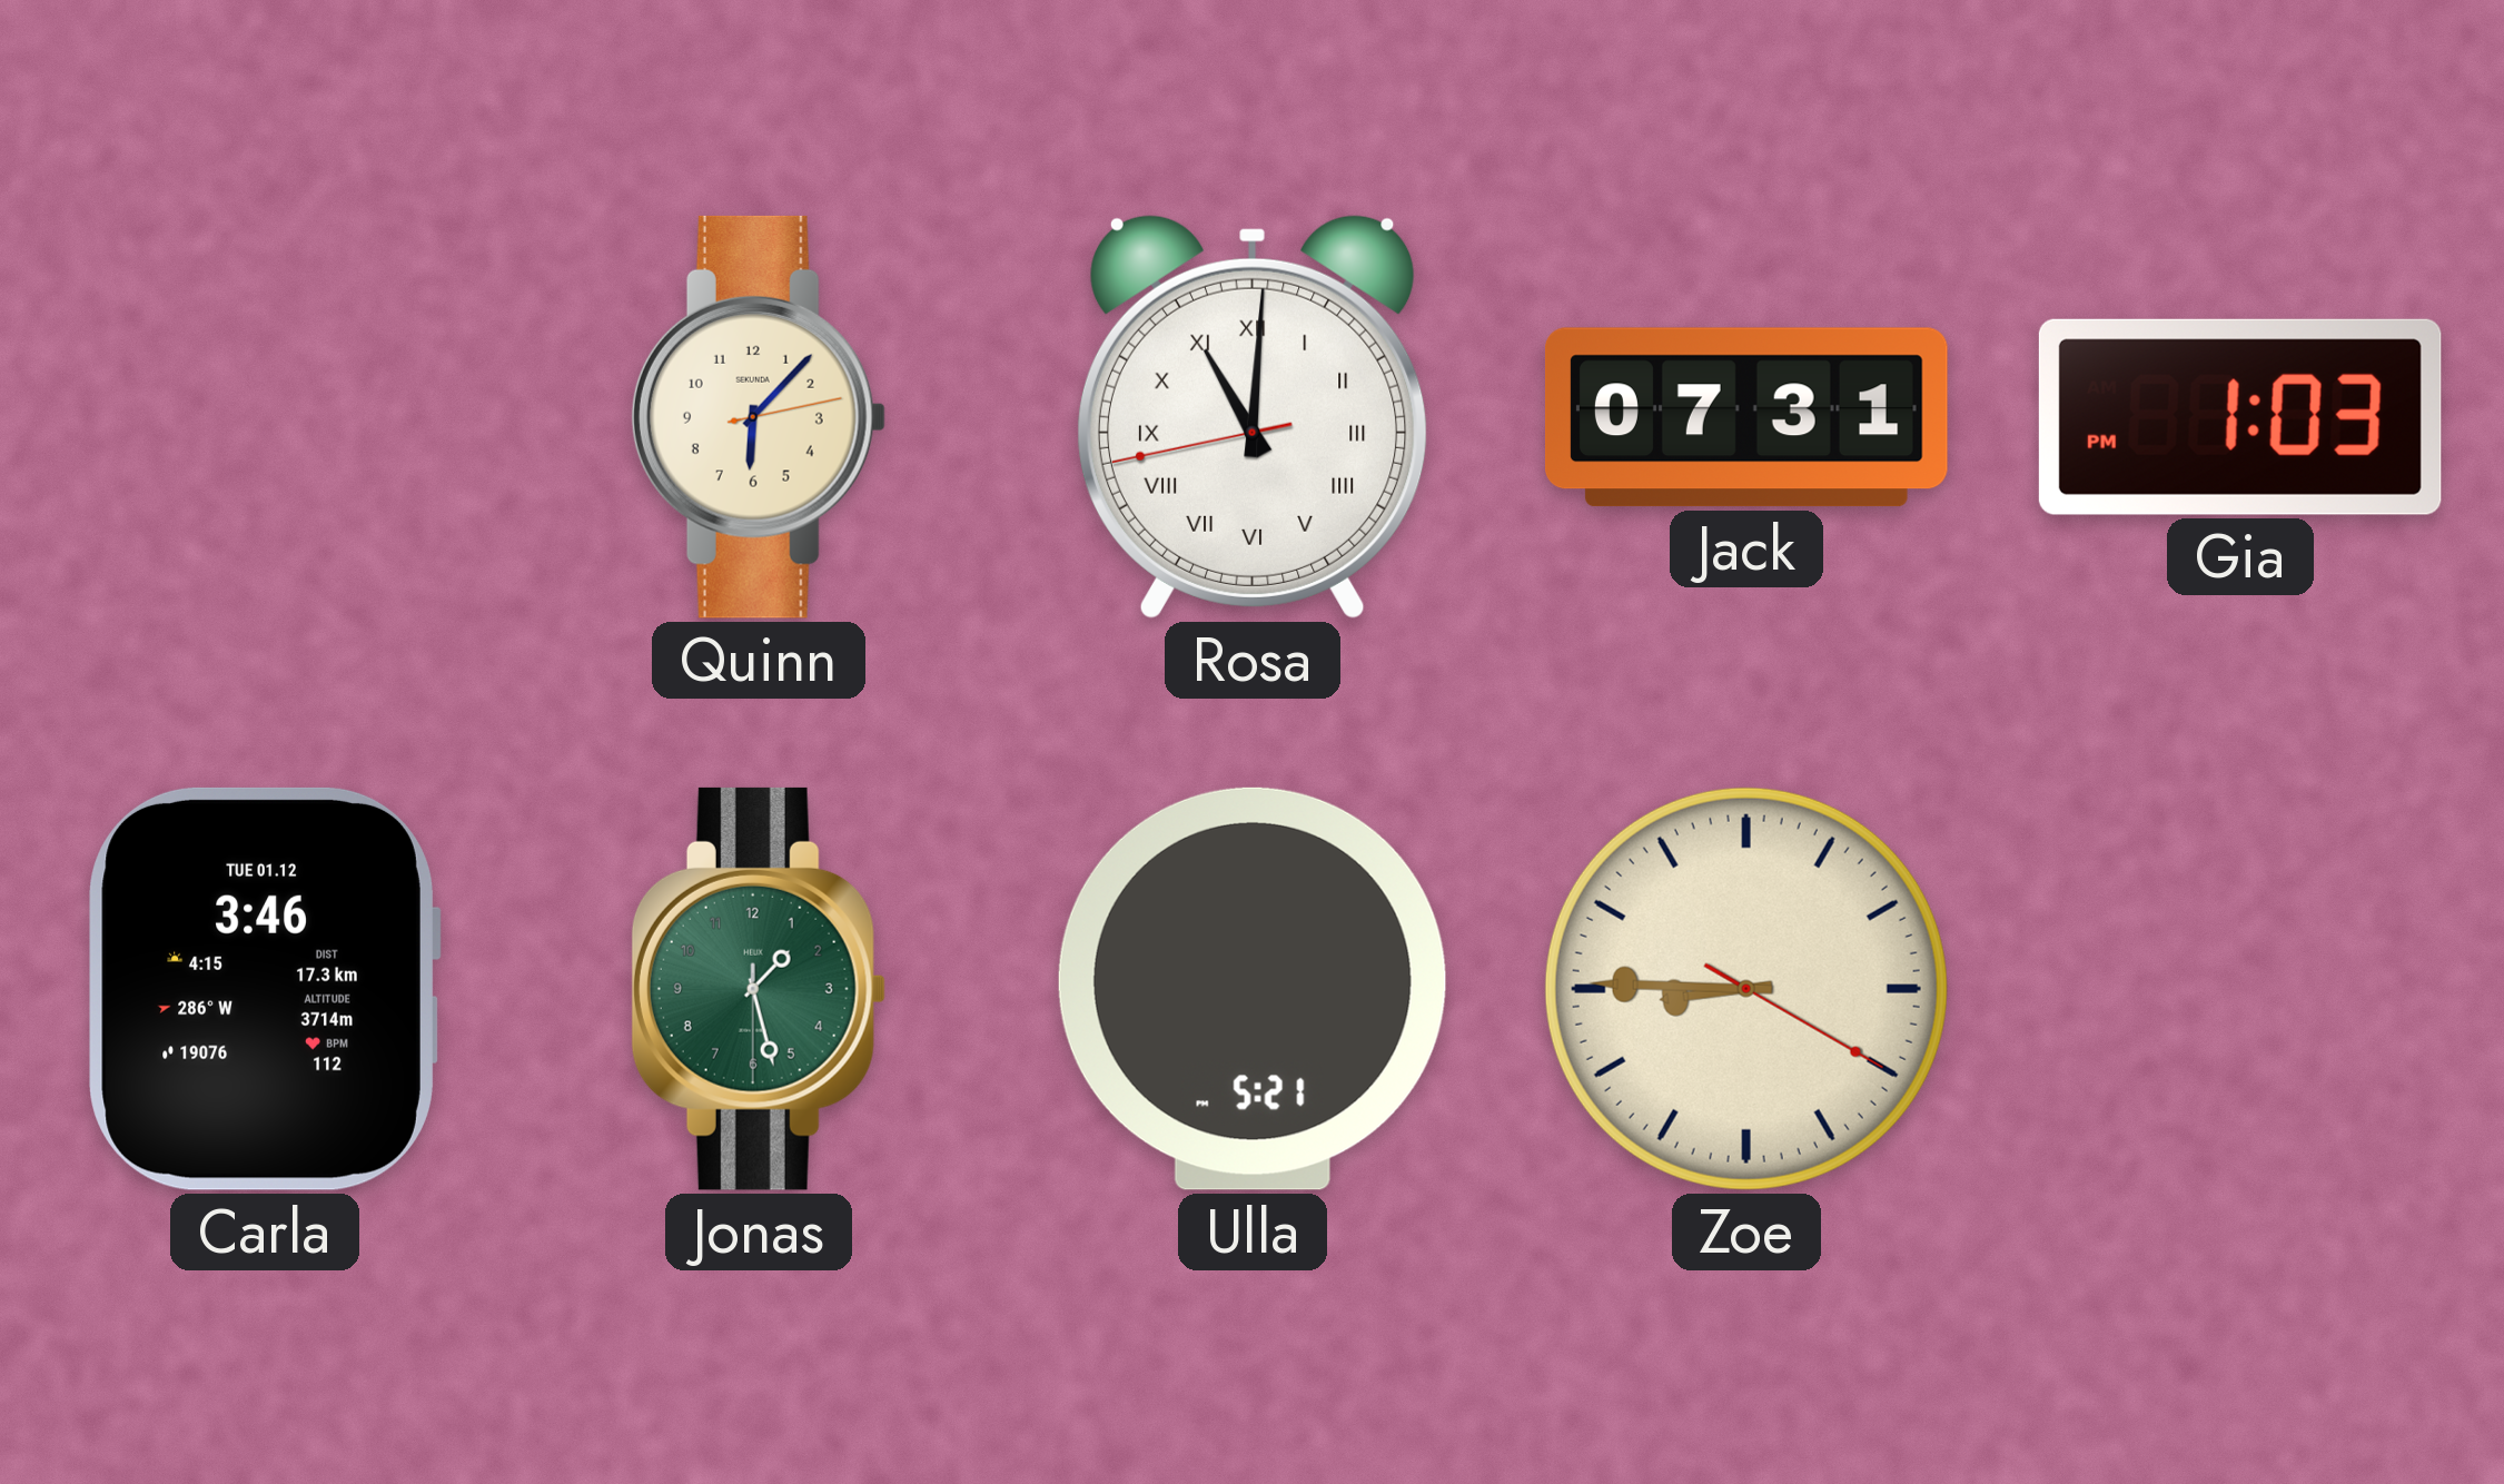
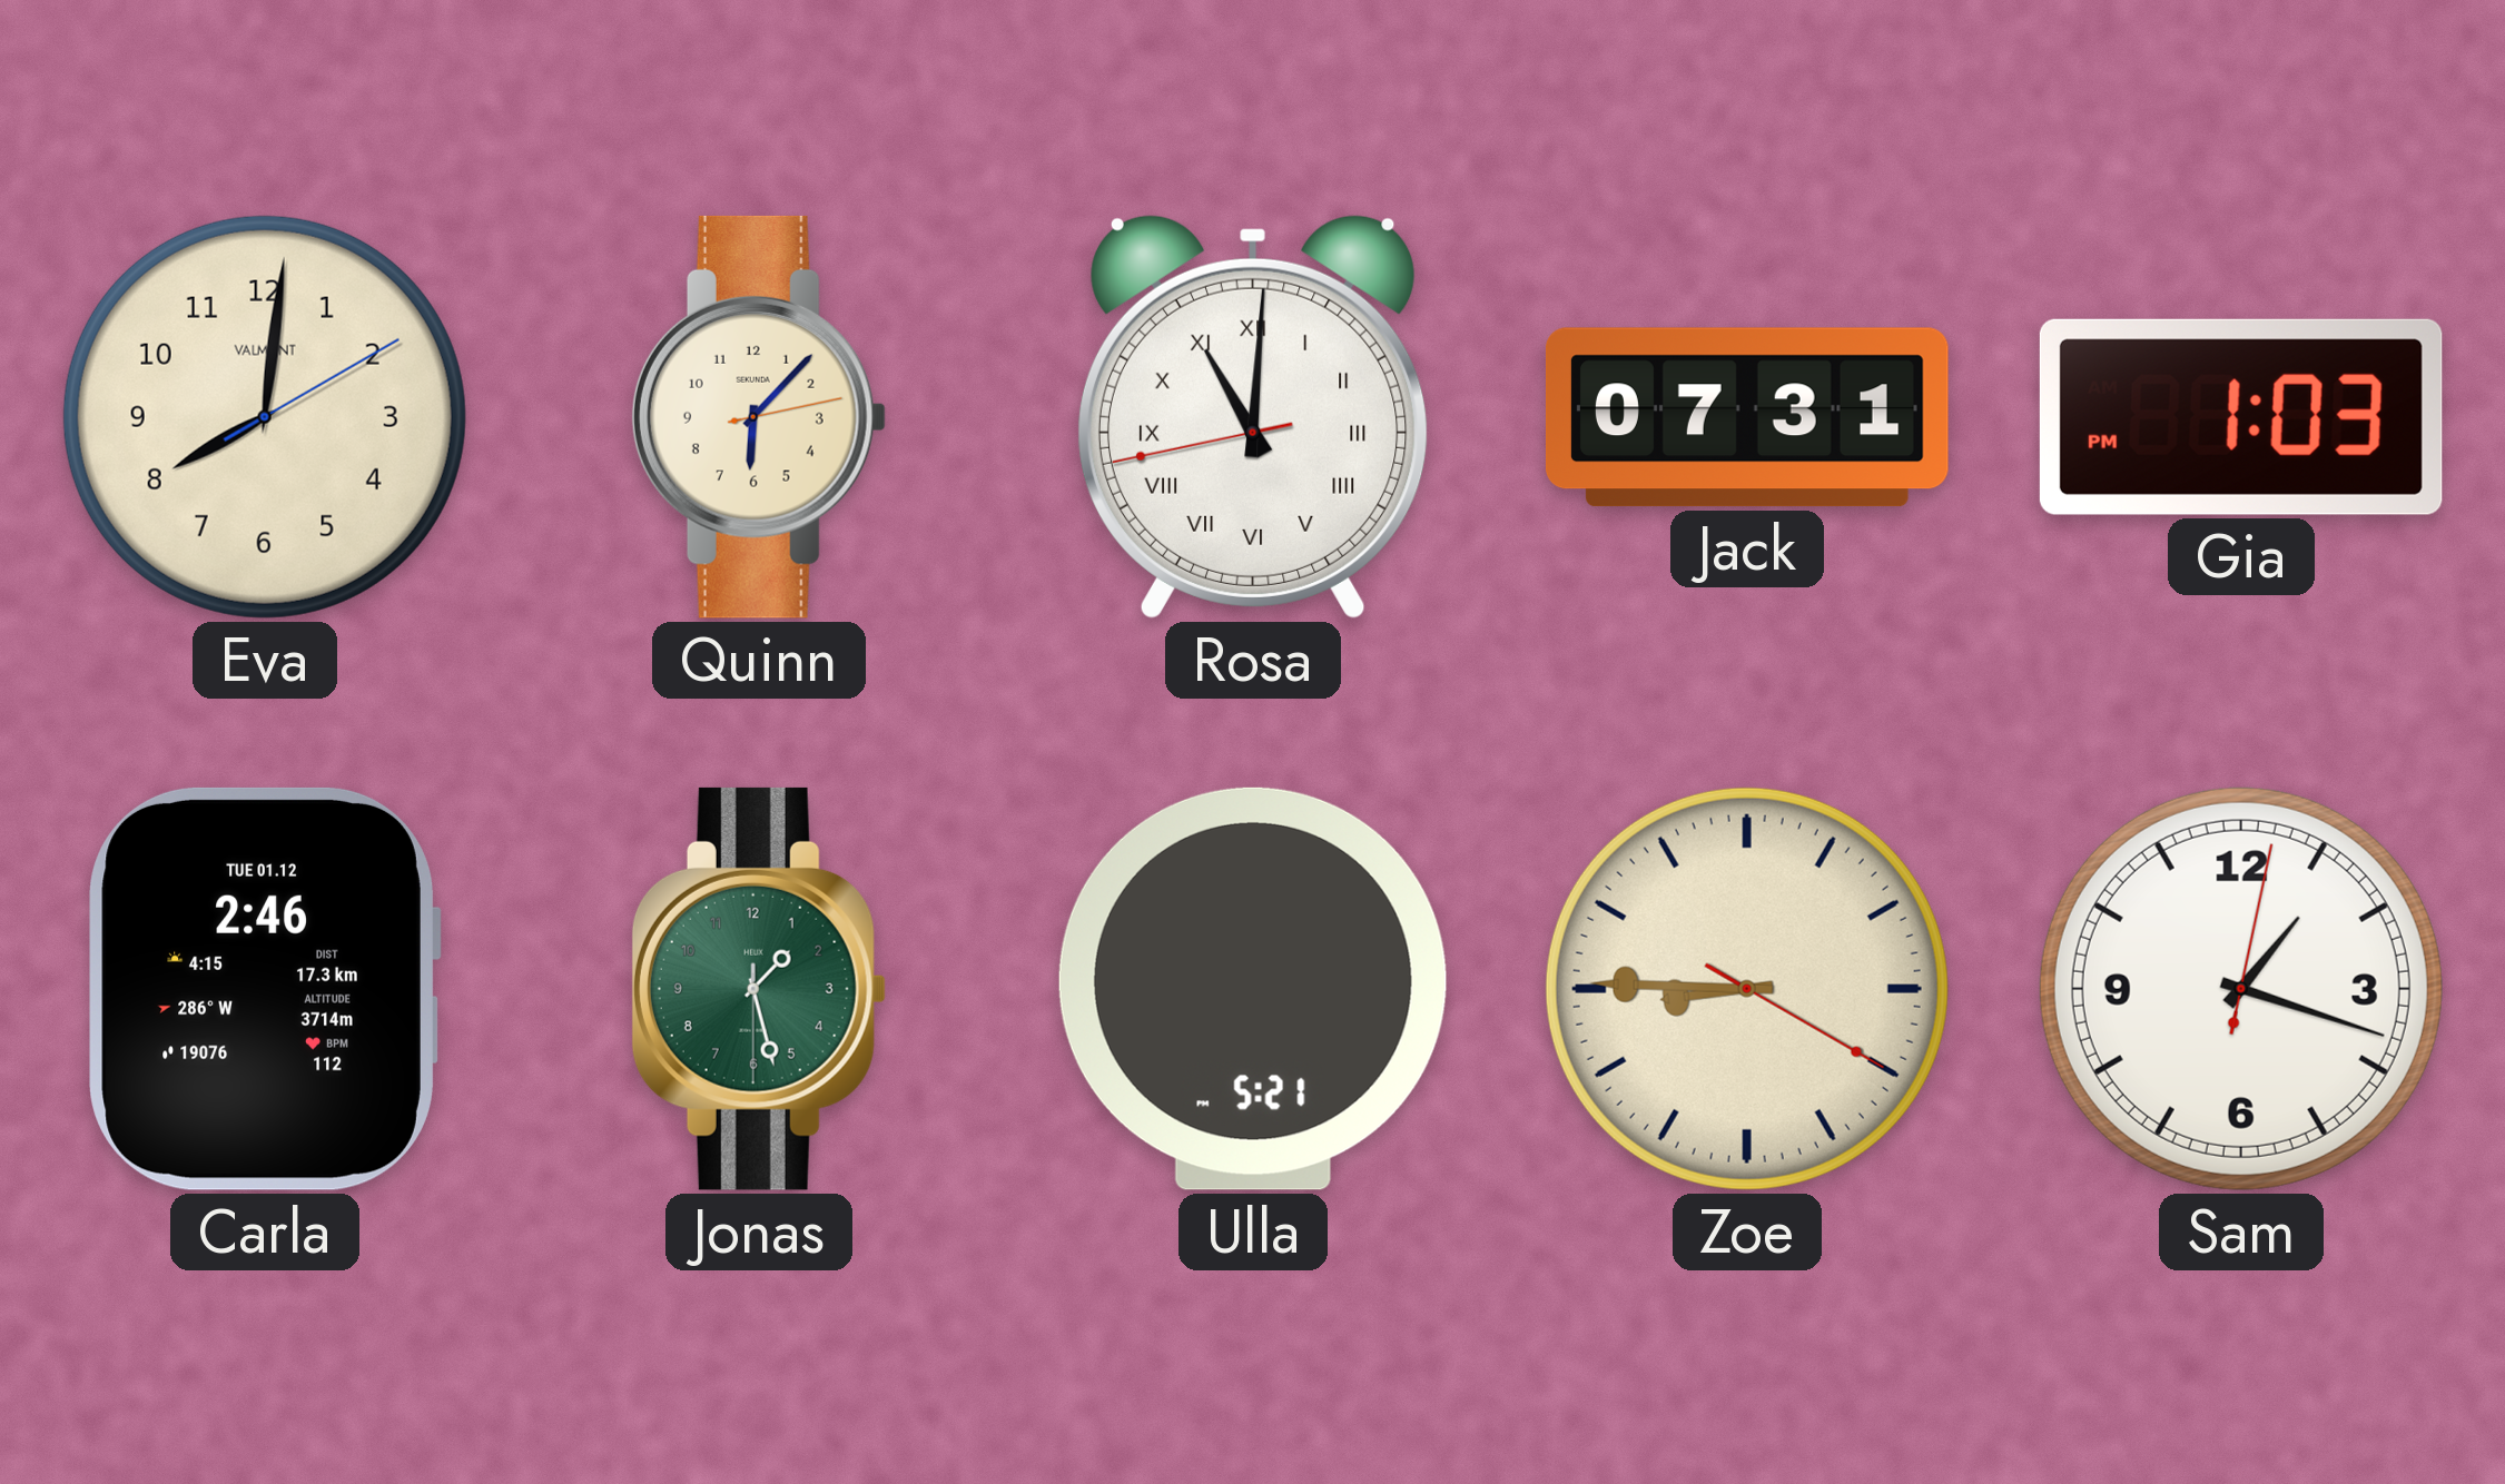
Eva: none -> 8:01 (265, 417)
Carla: 3:46 -> 2:46 (265, 989)
Sam: none -> 1:18 (2241, 989)
